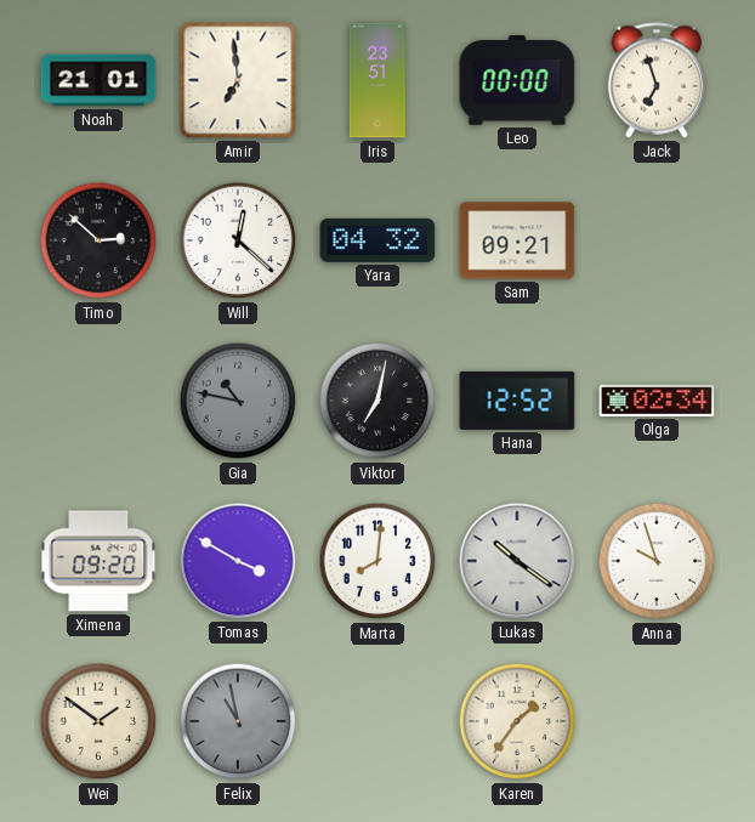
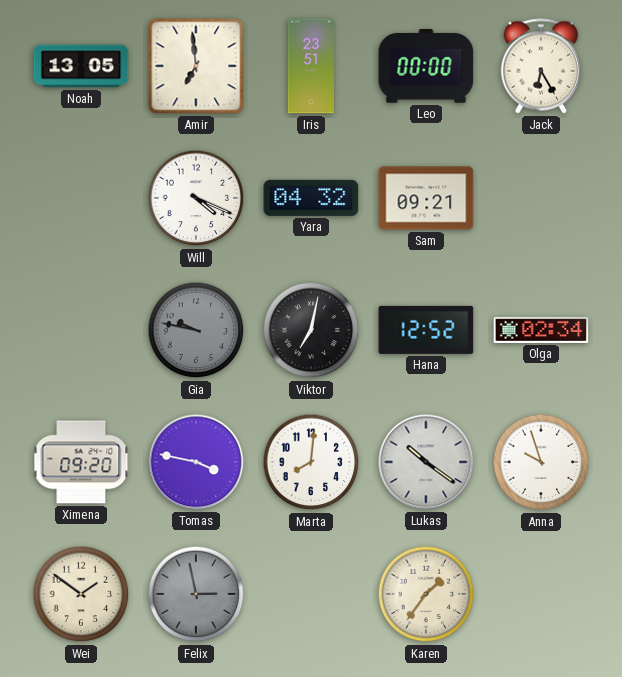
Noah: 21:01 -> 13:05 (81, 66)
Jack: 6:57 -> 6:25 (541, 66)
Timo: 2:52 -> none (98, 240)
Will: 12:22 -> 4:19 (196, 198)
Gia: 10:47 -> 9:47 (196, 330)
Tomas: 3:50 -> 3:47 (196, 462)
Felix: 10:58 -> 2:58 (196, 594)
